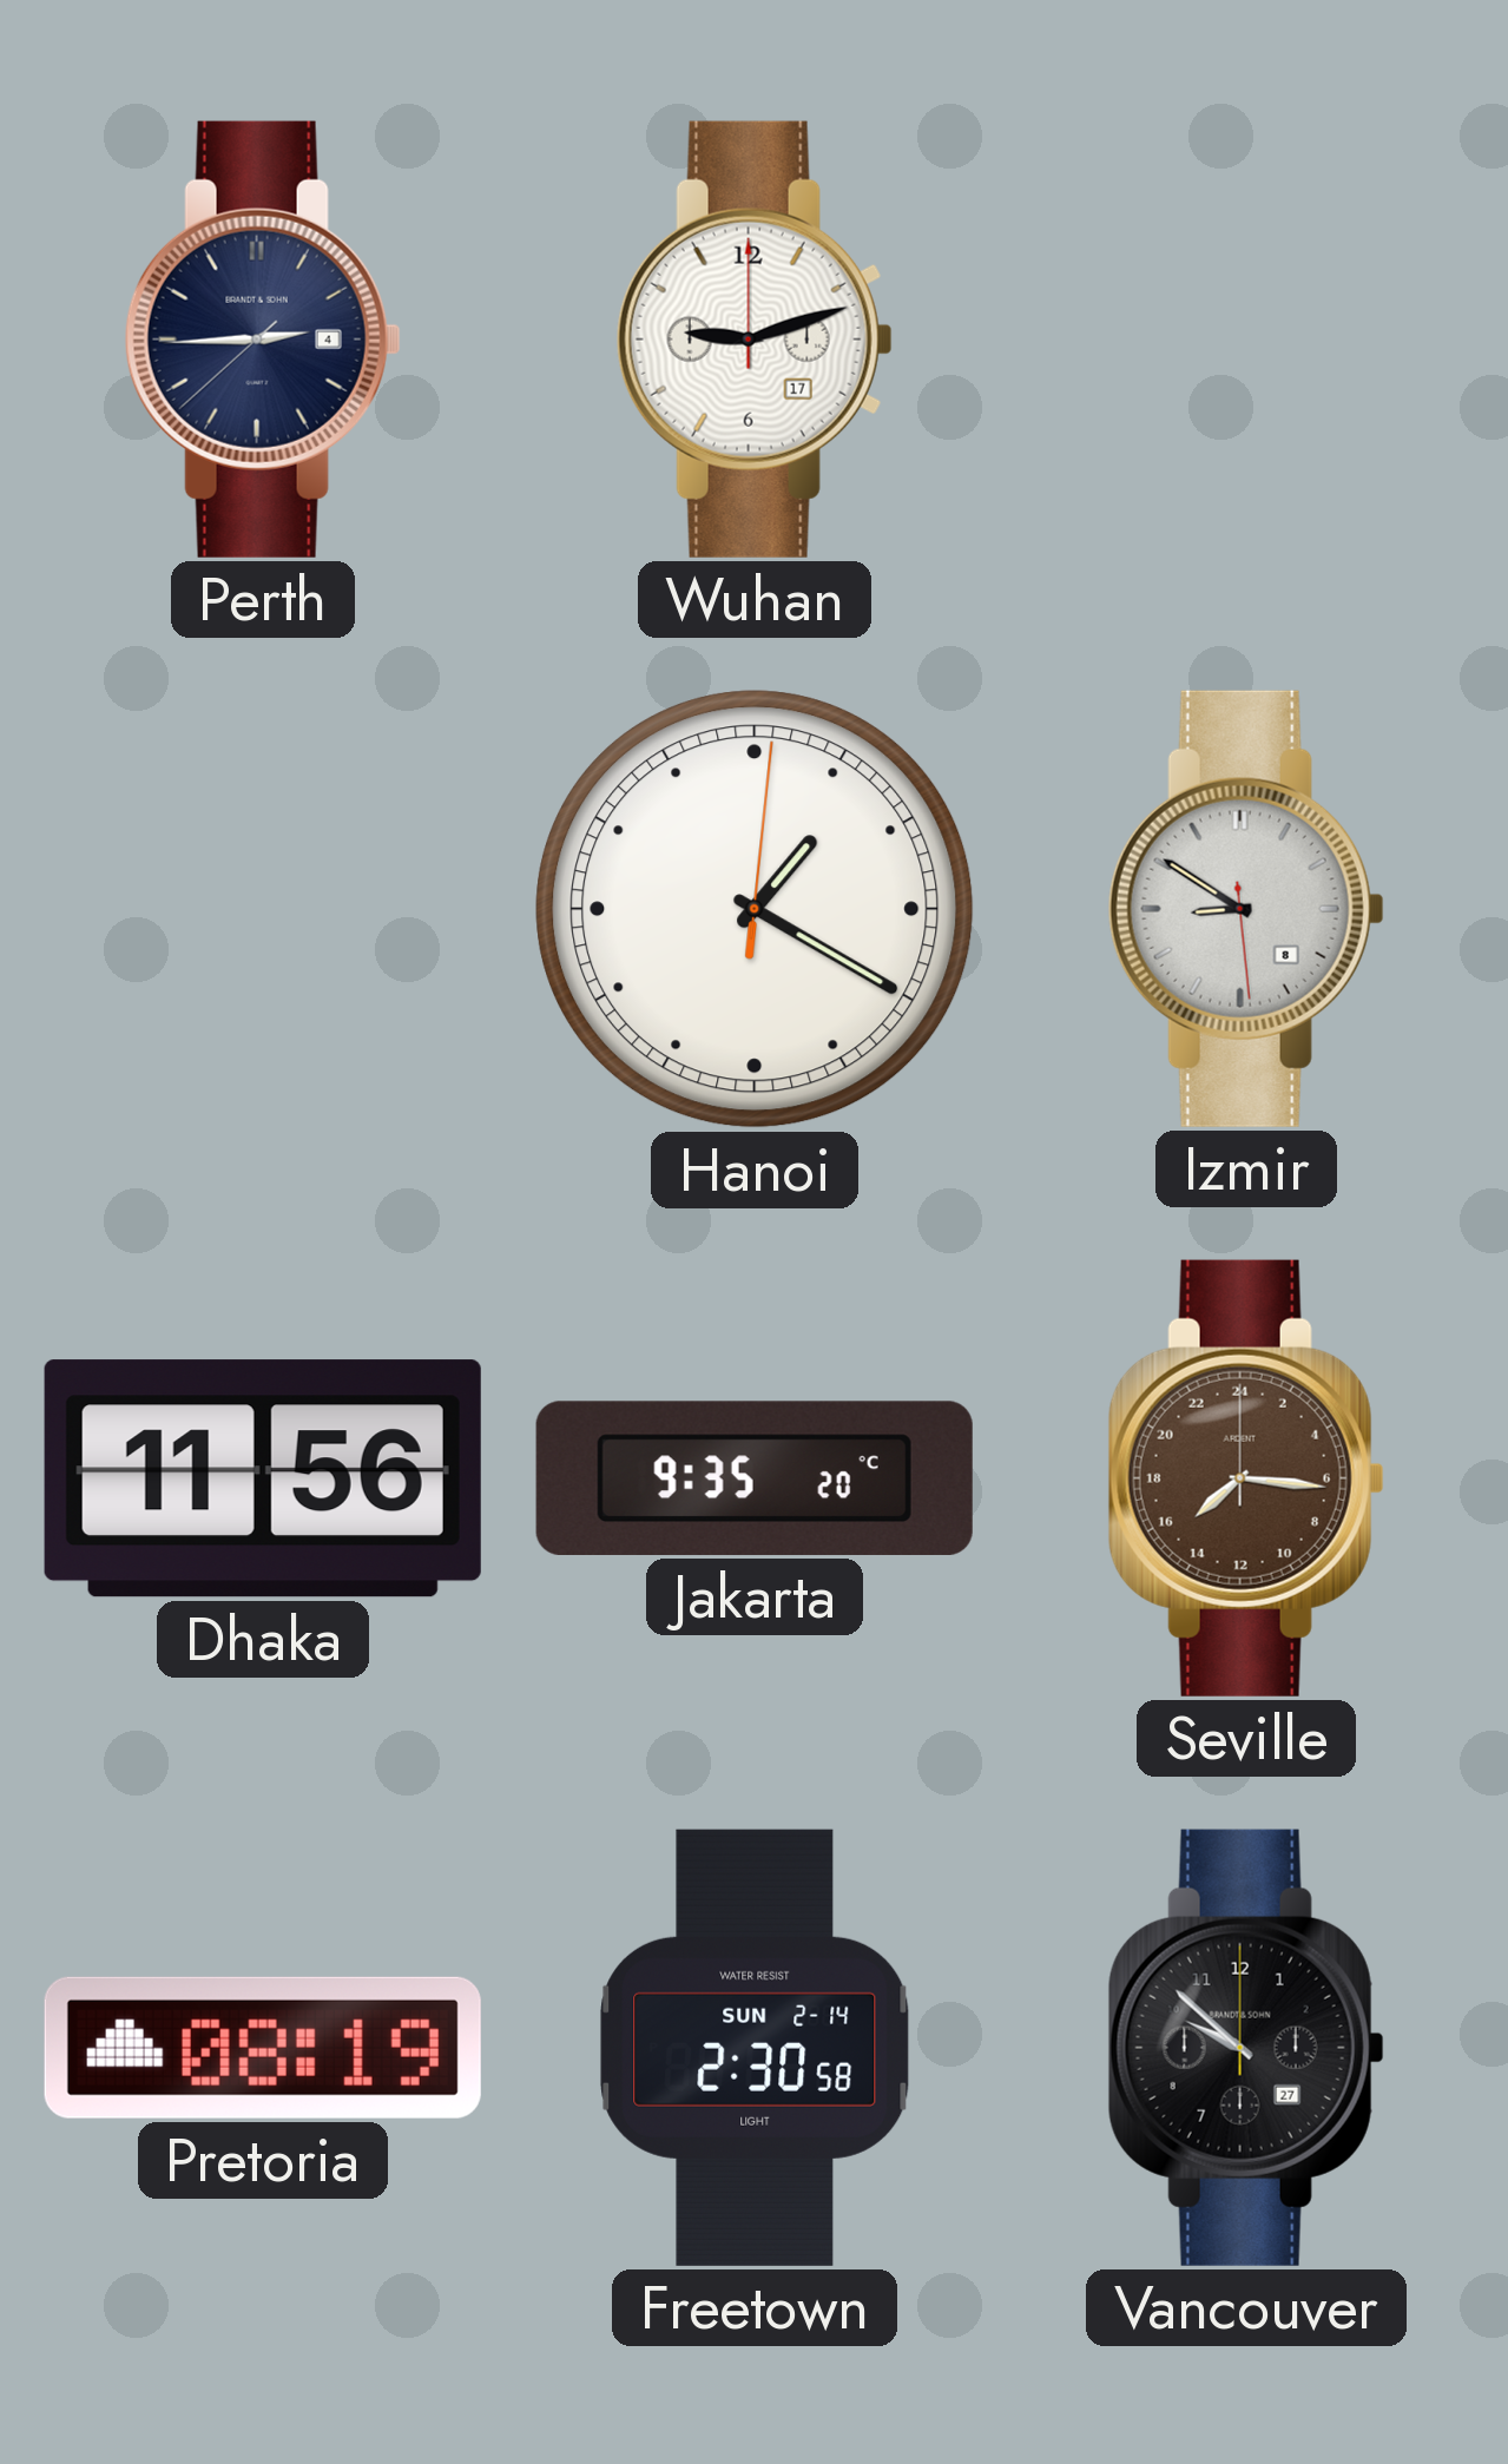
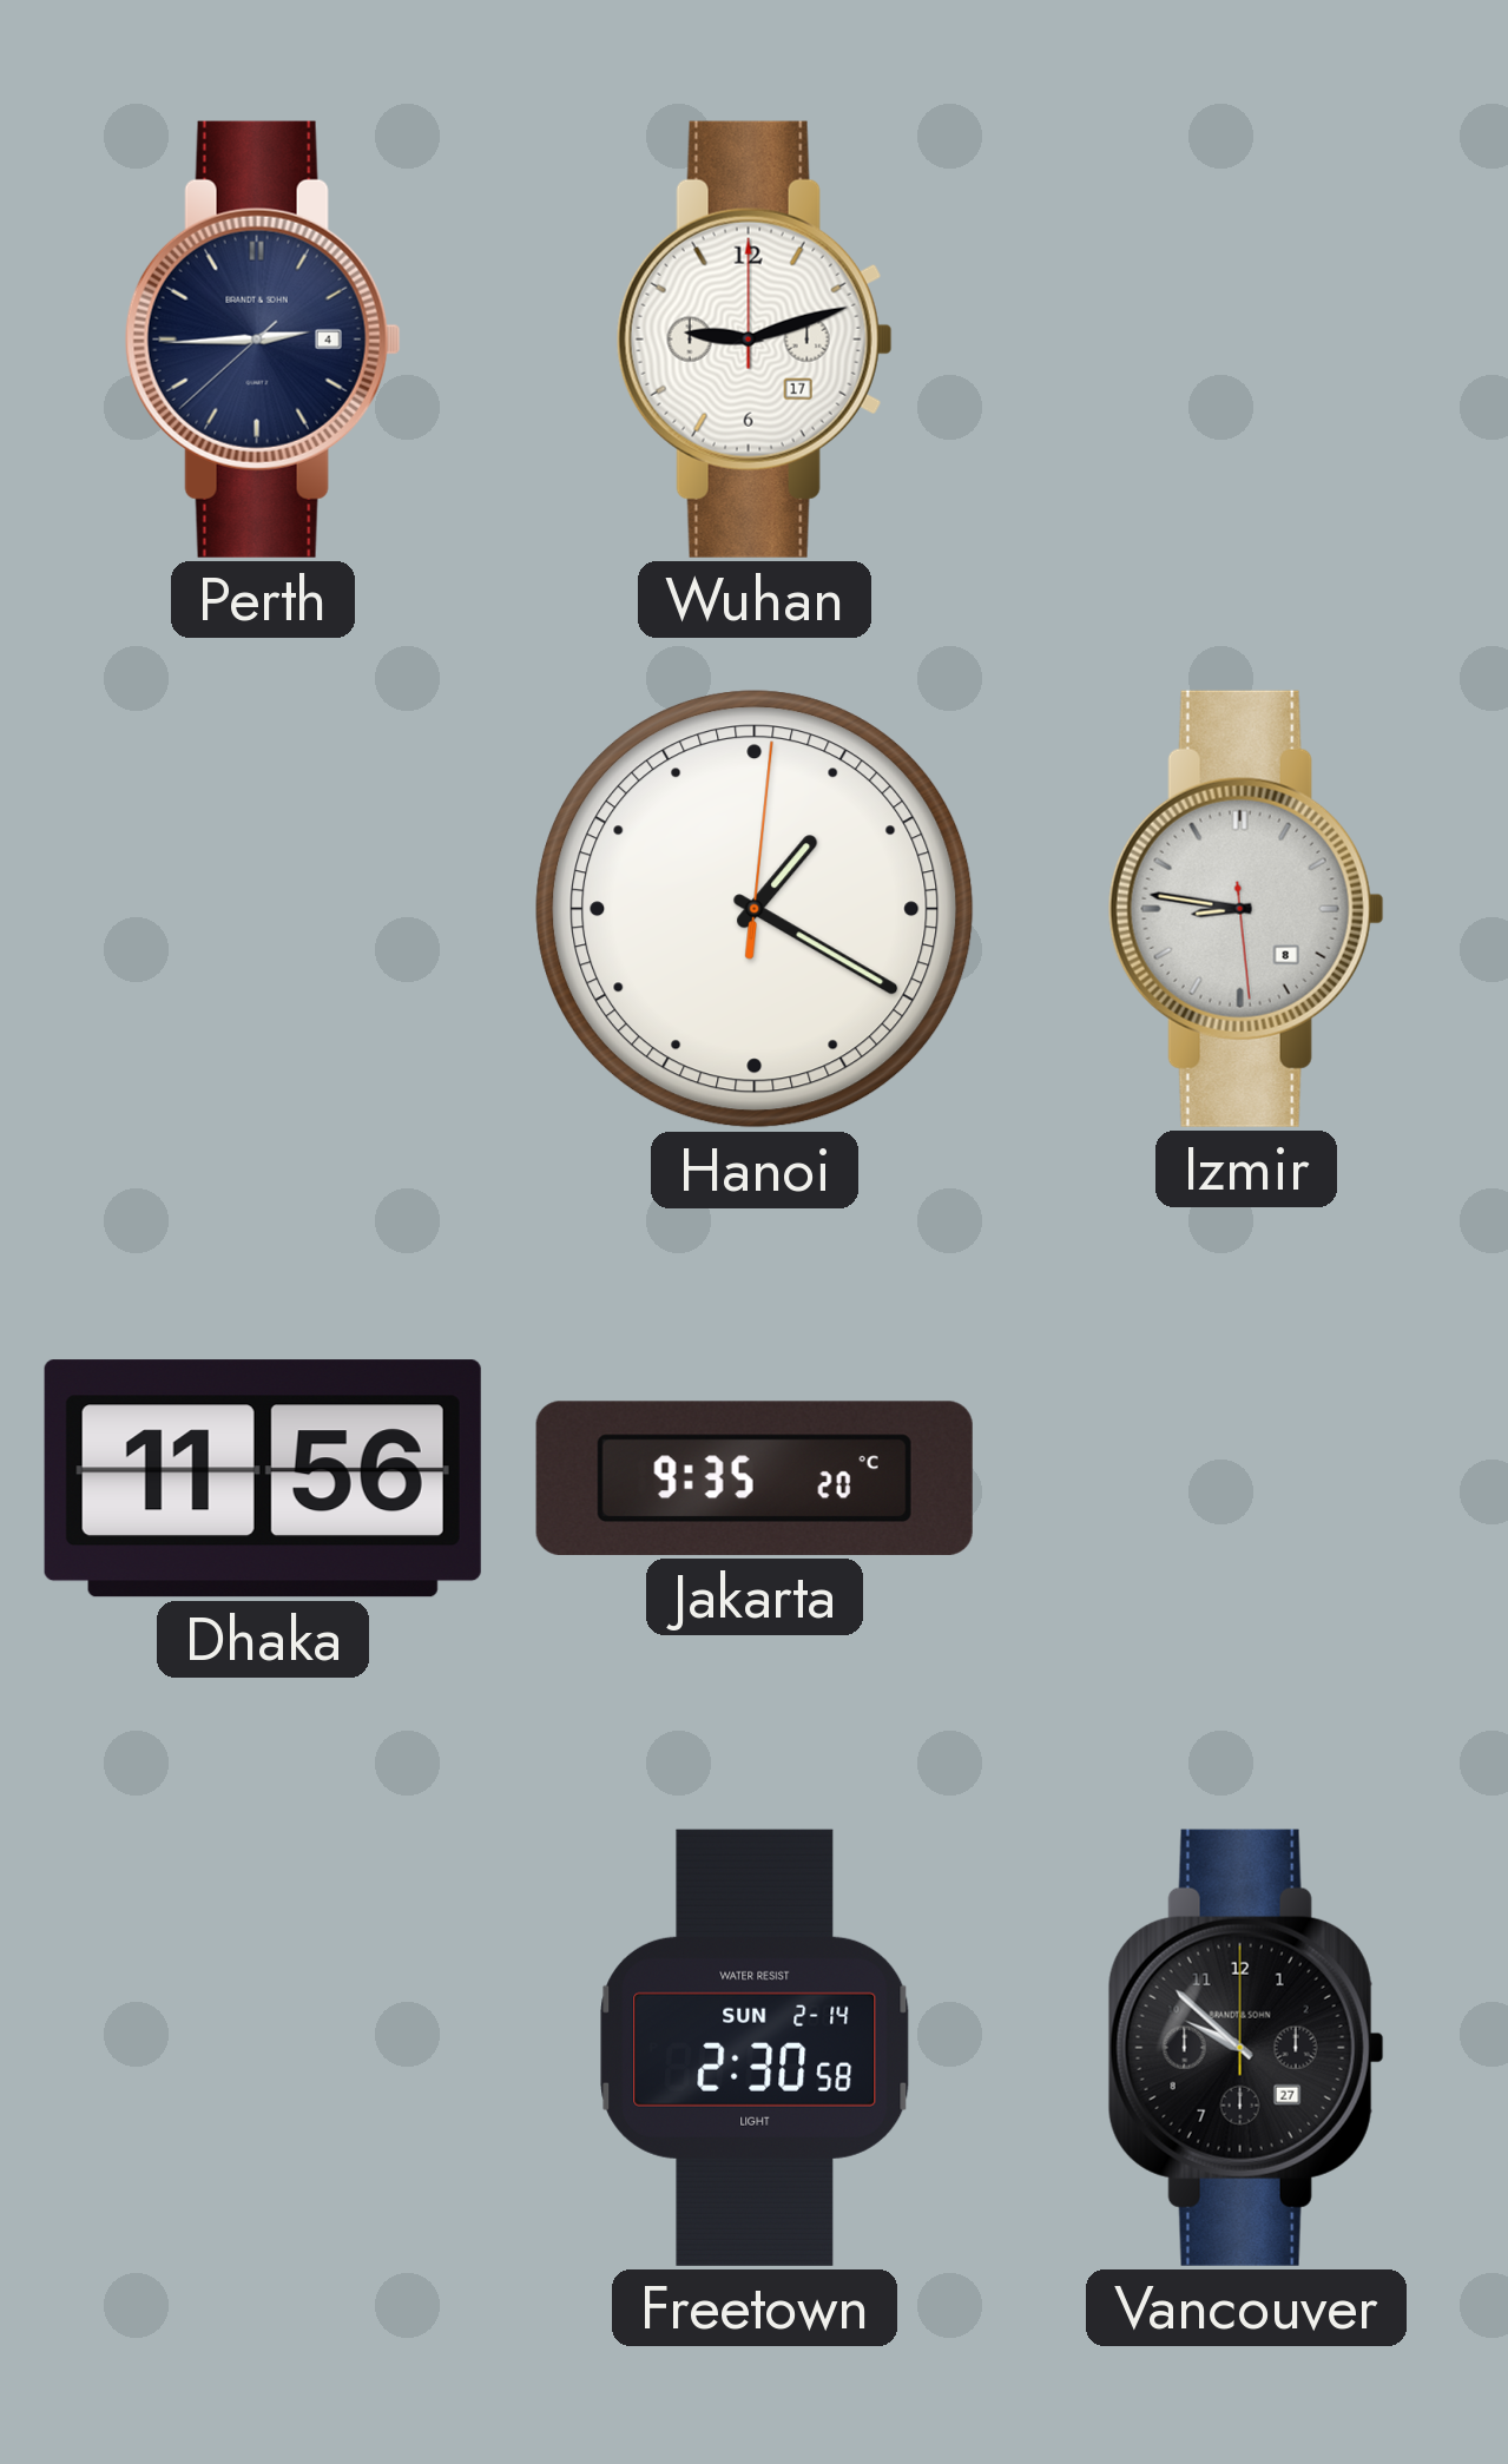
Izmir: 8:50 -> 8:46 (1246, 909)
Seville: 15:16 -> none (1246, 1478)
Pretoria: 08:19 -> none (263, 2048)
